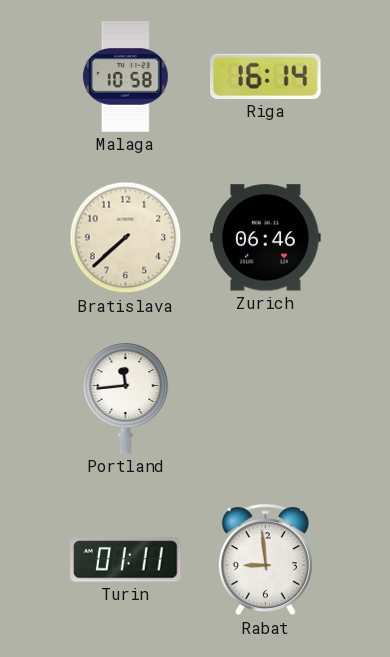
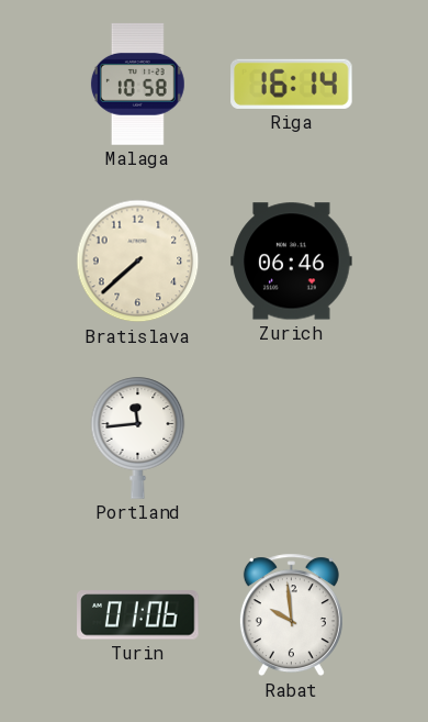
Turin: 01:11 -> 01:06 (138, 615)
Rabat: 8:59 -> 9:59 (291, 615)
